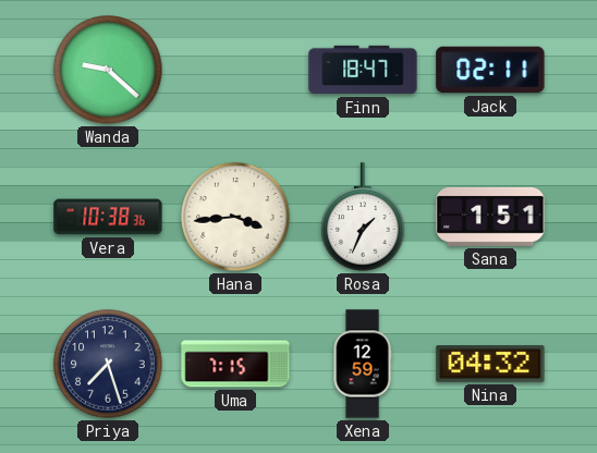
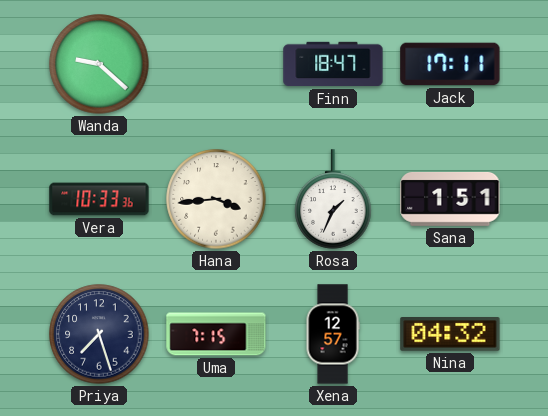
Jack: 02:11 -> 17:11 (450, 64)
Vera: 10:38 -> 10:33 (99, 199)
Xena: 12:59 -> 12:57 (333, 334)
